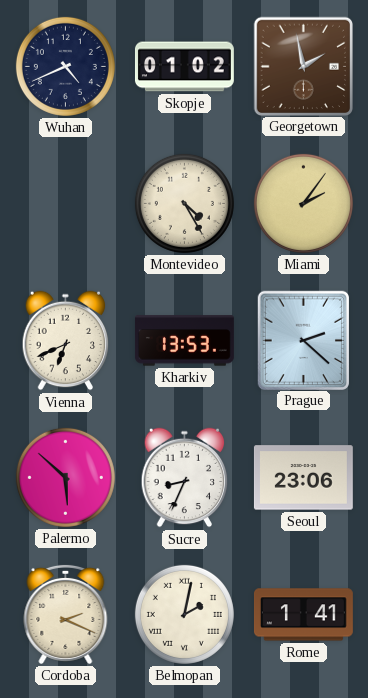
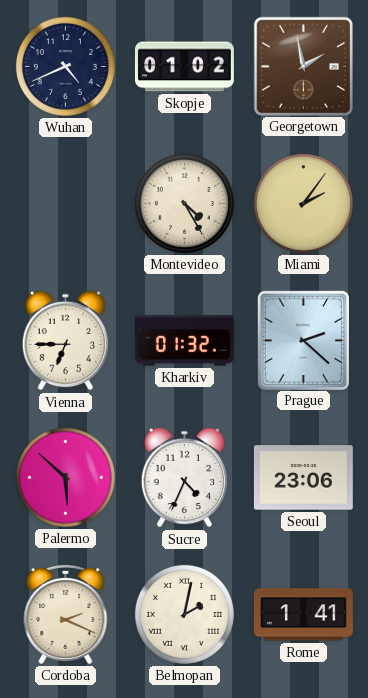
Vienna: 6:41 -> 6:45 (66, 341)
Kharkiv: 13:53 -> 01:32 (184, 341)
Sucre: 8:34 -> 4:34 (185, 478)
